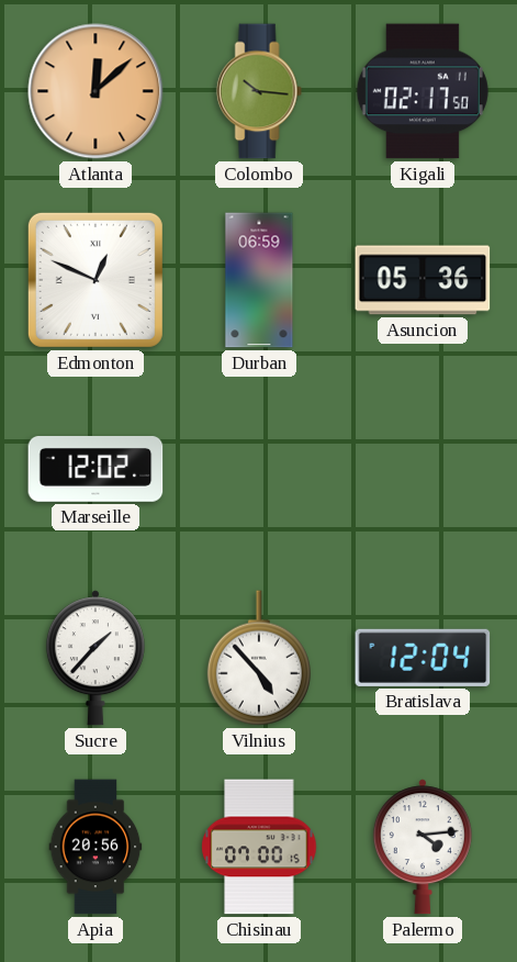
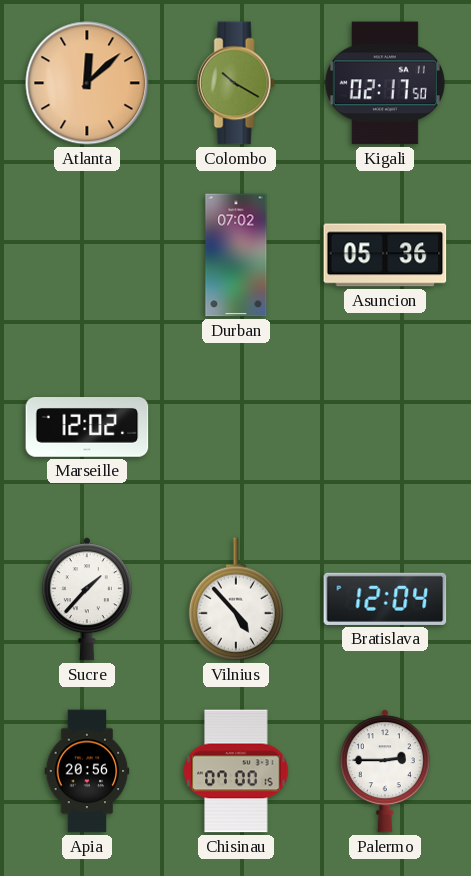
Colombo: 10:16 -> 10:20 (236, 83)
Edmonton: 12:49 -> none (95, 280)
Durban: 06:59 -> 07:02 (236, 255)
Palermo: 4:14 -> 2:45 (385, 771)
